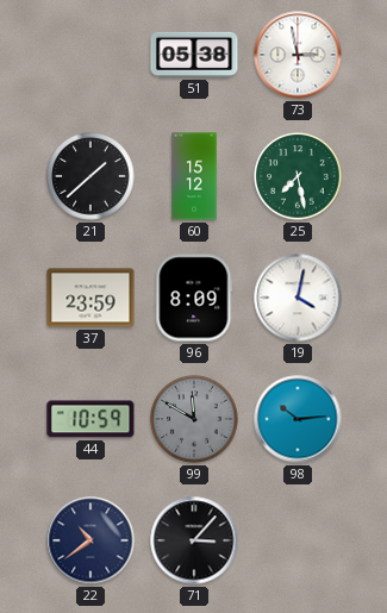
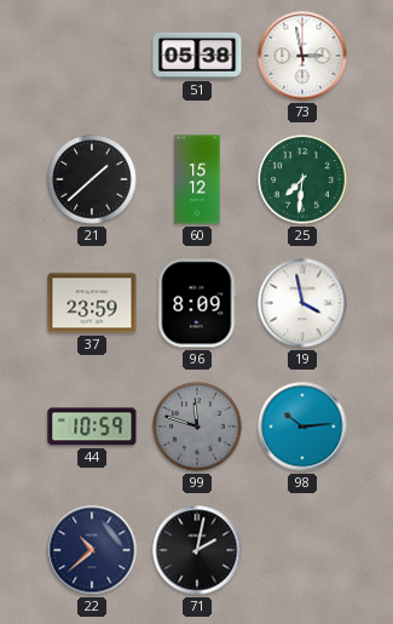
25: 7:28 -> 7:31 (302, 179)
19: 4:02 -> 3:58 (302, 303)
99: 11:50 -> 11:48 (197, 427)
22: 10:39 -> 10:38 (92, 550)
71: 3:07 -> 2:02 (197, 550)
